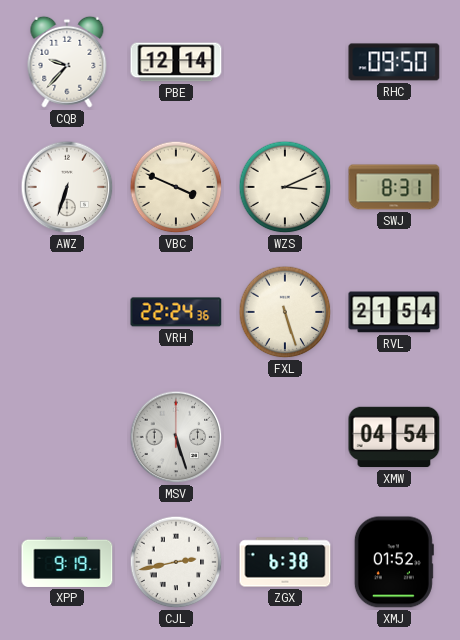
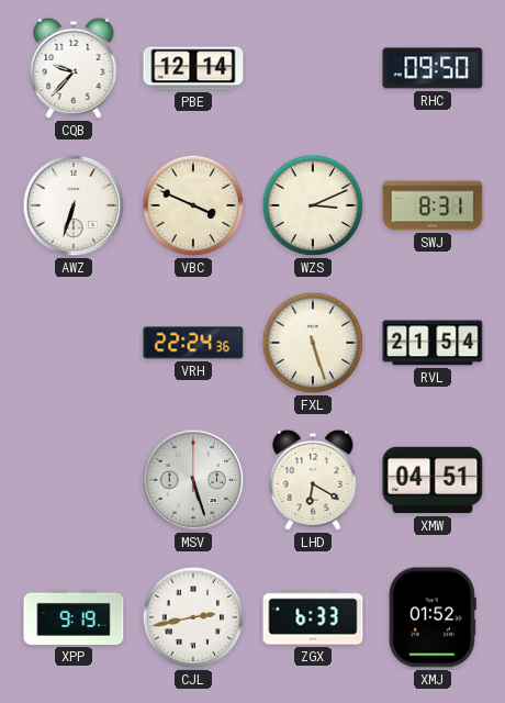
LHD: none -> 6:20 (313, 480)
XMW: 04:54 -> 04:51 (433, 480)
ZGX: 6:38 -> 6:33 (313, 617)
